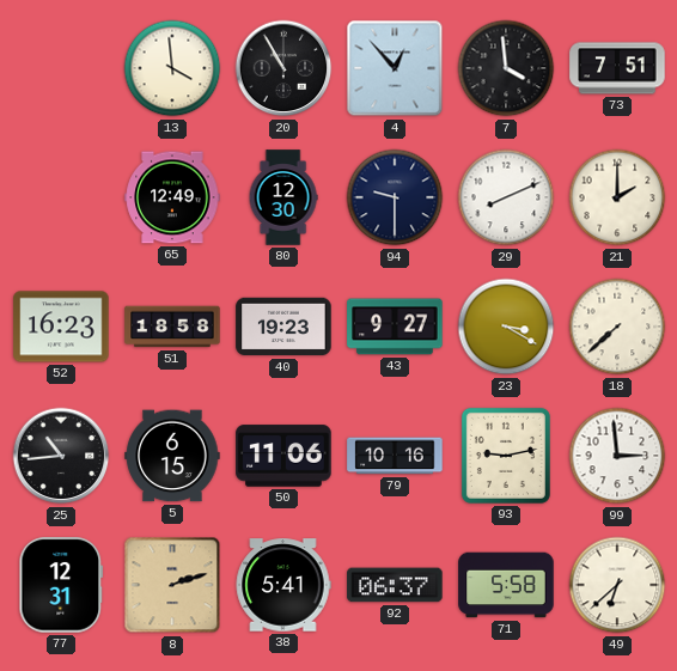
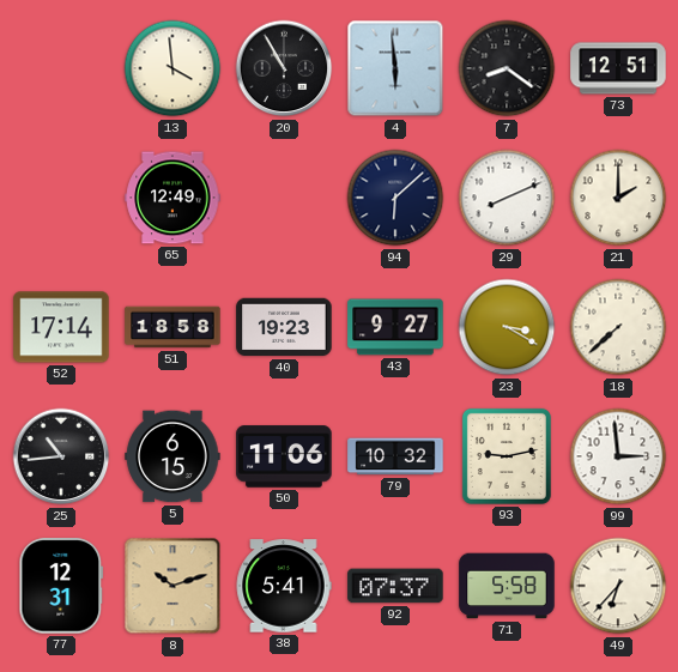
4: 12:53 -> 5:59 (395, 68)
7: 3:59 -> 8:21 (507, 68)
73: 7:51 -> 12:51 (618, 68)
80: 12:30 -> none (283, 197)
94: 9:30 -> 6:08 (395, 198)
52: 16:23 -> 17:14 (61, 327)
79: 10:16 -> 10:32 (395, 456)
8: 2:12 -> 10:12 (172, 586)
92: 06:37 -> 07:37 (395, 586)
49: 6:38 -> 6:37 (618, 586)
